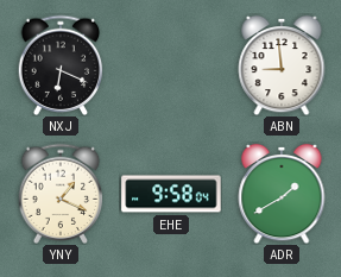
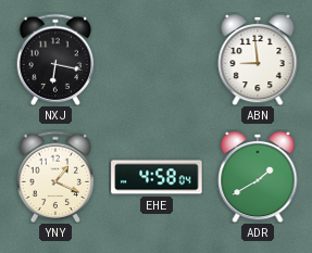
NXJ: 6:19 -> 6:17 (55, 59)
EHE: 9:58 -> 4:58 (157, 177)
